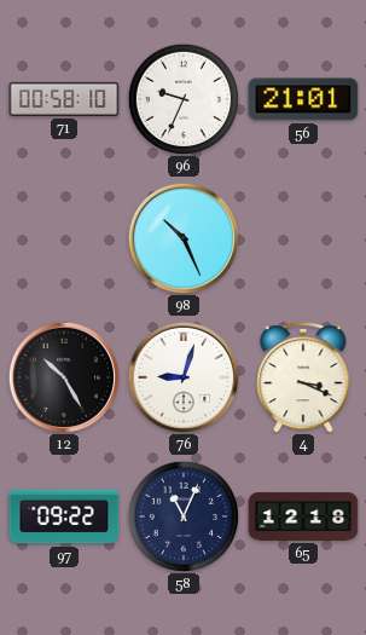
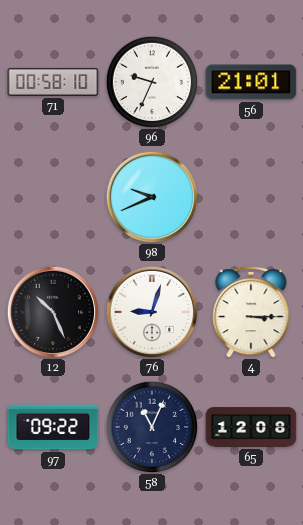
98: 10:26 -> 9:41 (152, 197)
12: 10:25 -> 10:26 (53, 312)
4: 3:19 -> 3:15 (251, 312)
65: 12:18 -> 12:08 (251, 427)
